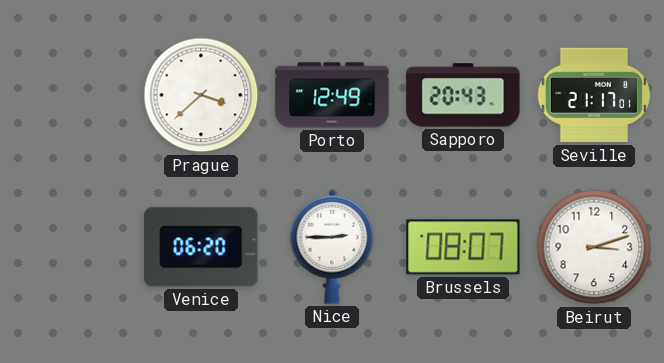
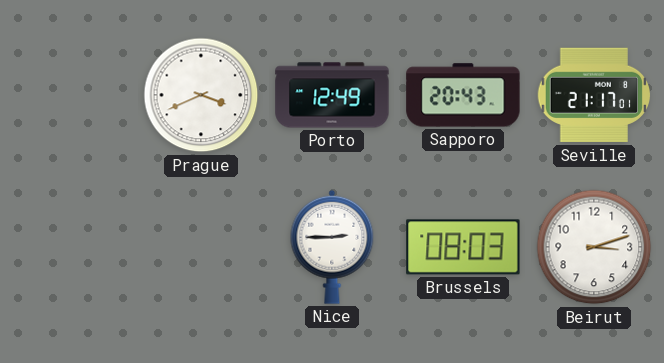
Prague: 3:38 -> 3:41 (201, 95)
Venice: 06:20 -> none (201, 247)
Brussels: 08:07 -> 08:03 (463, 247)
